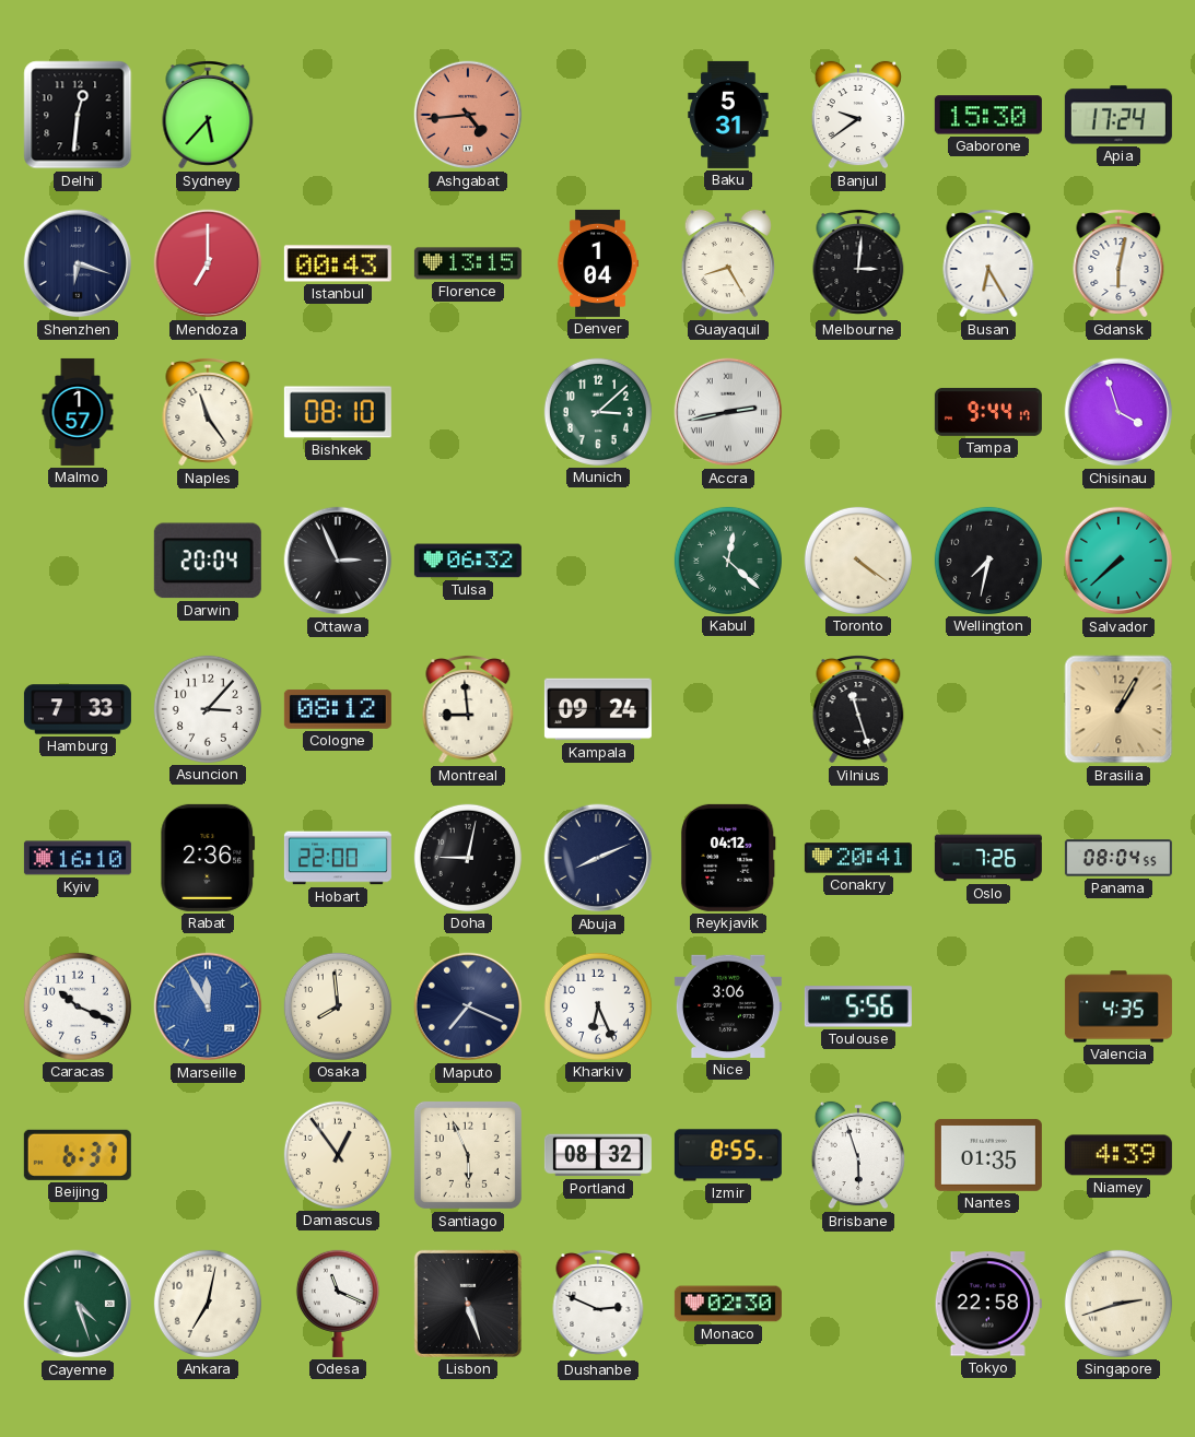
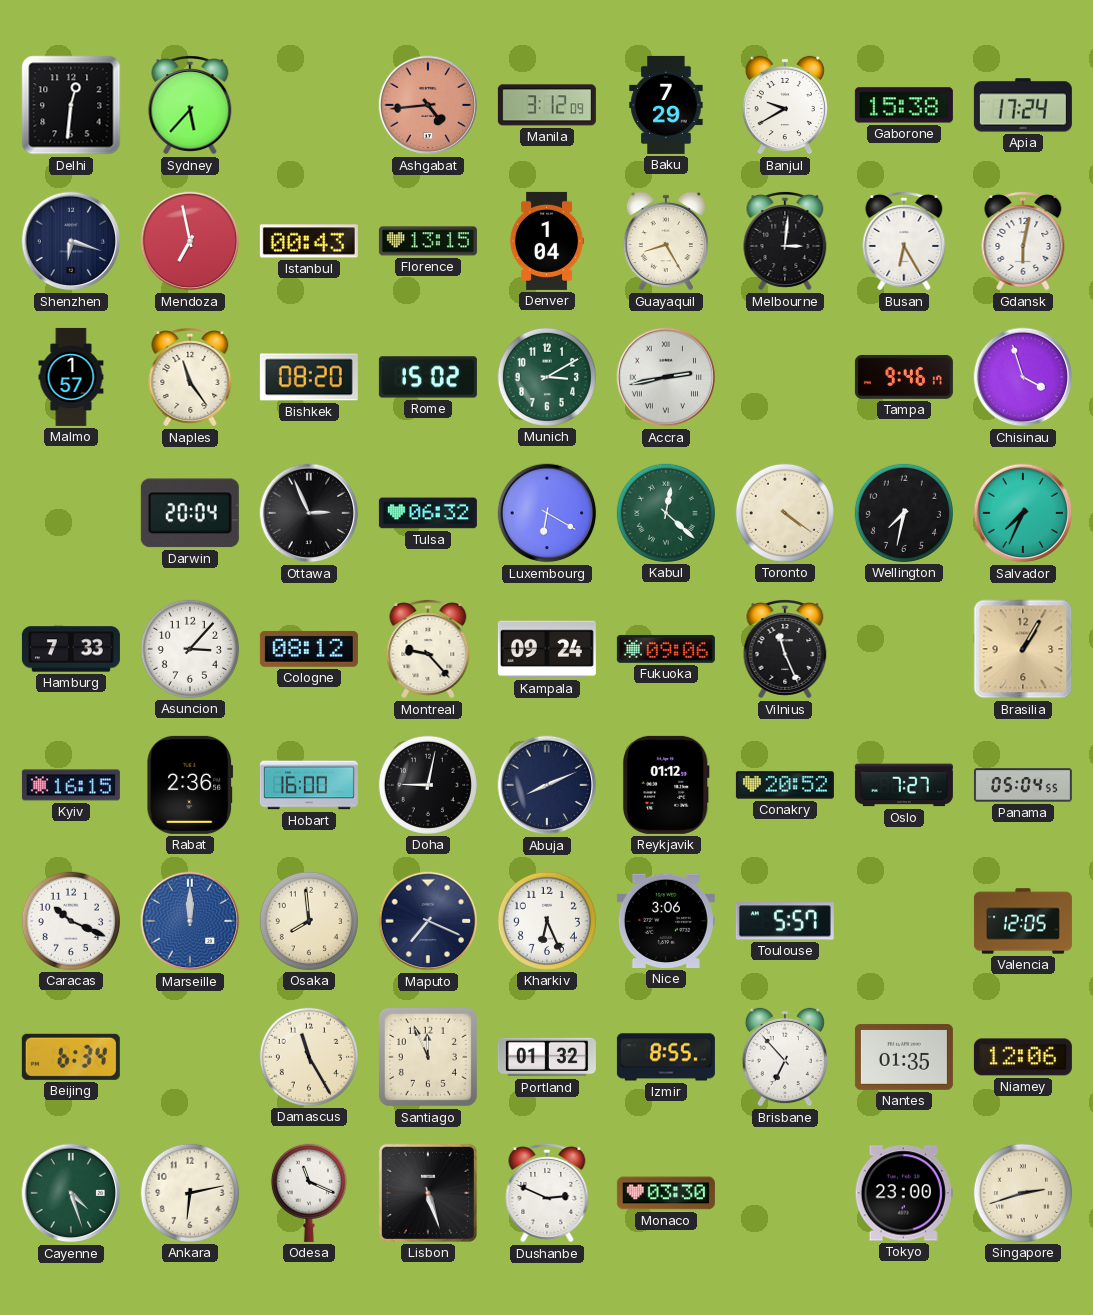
Manila: none -> 3:12 (547, 105)
Baku: 5:31 -> 7:29 (666, 105)
Banjul: 9:39 -> 9:40 (785, 105)
Gaborone: 15:30 -> 15:38 (904, 105)
Mendoza: 7:00 -> 6:58 (190, 241)
Bishkek: 08:10 -> 08:20 (309, 377)
Rome: none -> 15:02 (428, 377)
Munich: 3:08 -> 3:10 (547, 377)
Tampa: 9:44 -> 9:46 (904, 377)
Luxembourg: none -> 6:20 (547, 513)
Salvador: 7:38 -> 7:34 (1023, 513)
Montreal: 8:59 -> 9:23 (428, 649)
Fukuoka: none -> 09:06 (666, 649)
Vilnius: 11:27 -> 11:26 (785, 649)
Kyiv: 16:10 -> 16:15 (71, 785)
Hobart: 22:00 -> 16:00 (309, 785)
Reykjavik: 04:12 -> 01:12 (666, 785)
Conakry: 20:41 -> 20:52 (785, 785)
Oslo: 7:26 -> 7:27 (904, 785)
Panama: 08:04 -> 05:04 (1023, 785)
Marseille: 11:55 -> 12:00 (190, 921)
Toulouse: 5:56 -> 5:57 (785, 921)
Valencia: 4:35 -> 12:05 (1023, 921)
Beijing: 6:37 -> 6:34 (71, 1057)
Damascus: 12:54 -> 11:25 (309, 1057)
Santiago: 5:56 -> 11:56 (428, 1057)
Portland: 08:32 -> 01:32 (547, 1057)
Brisbane: 5:57 -> 6:53 (785, 1057)
Niamey: 4:39 -> 12:06 (1023, 1057)
Ankara: 7:02 -> 6:13 (190, 1193)
Monaco: 02:30 -> 03:30 (666, 1193)
Tokyo: 22:58 -> 23:00 (904, 1193)
